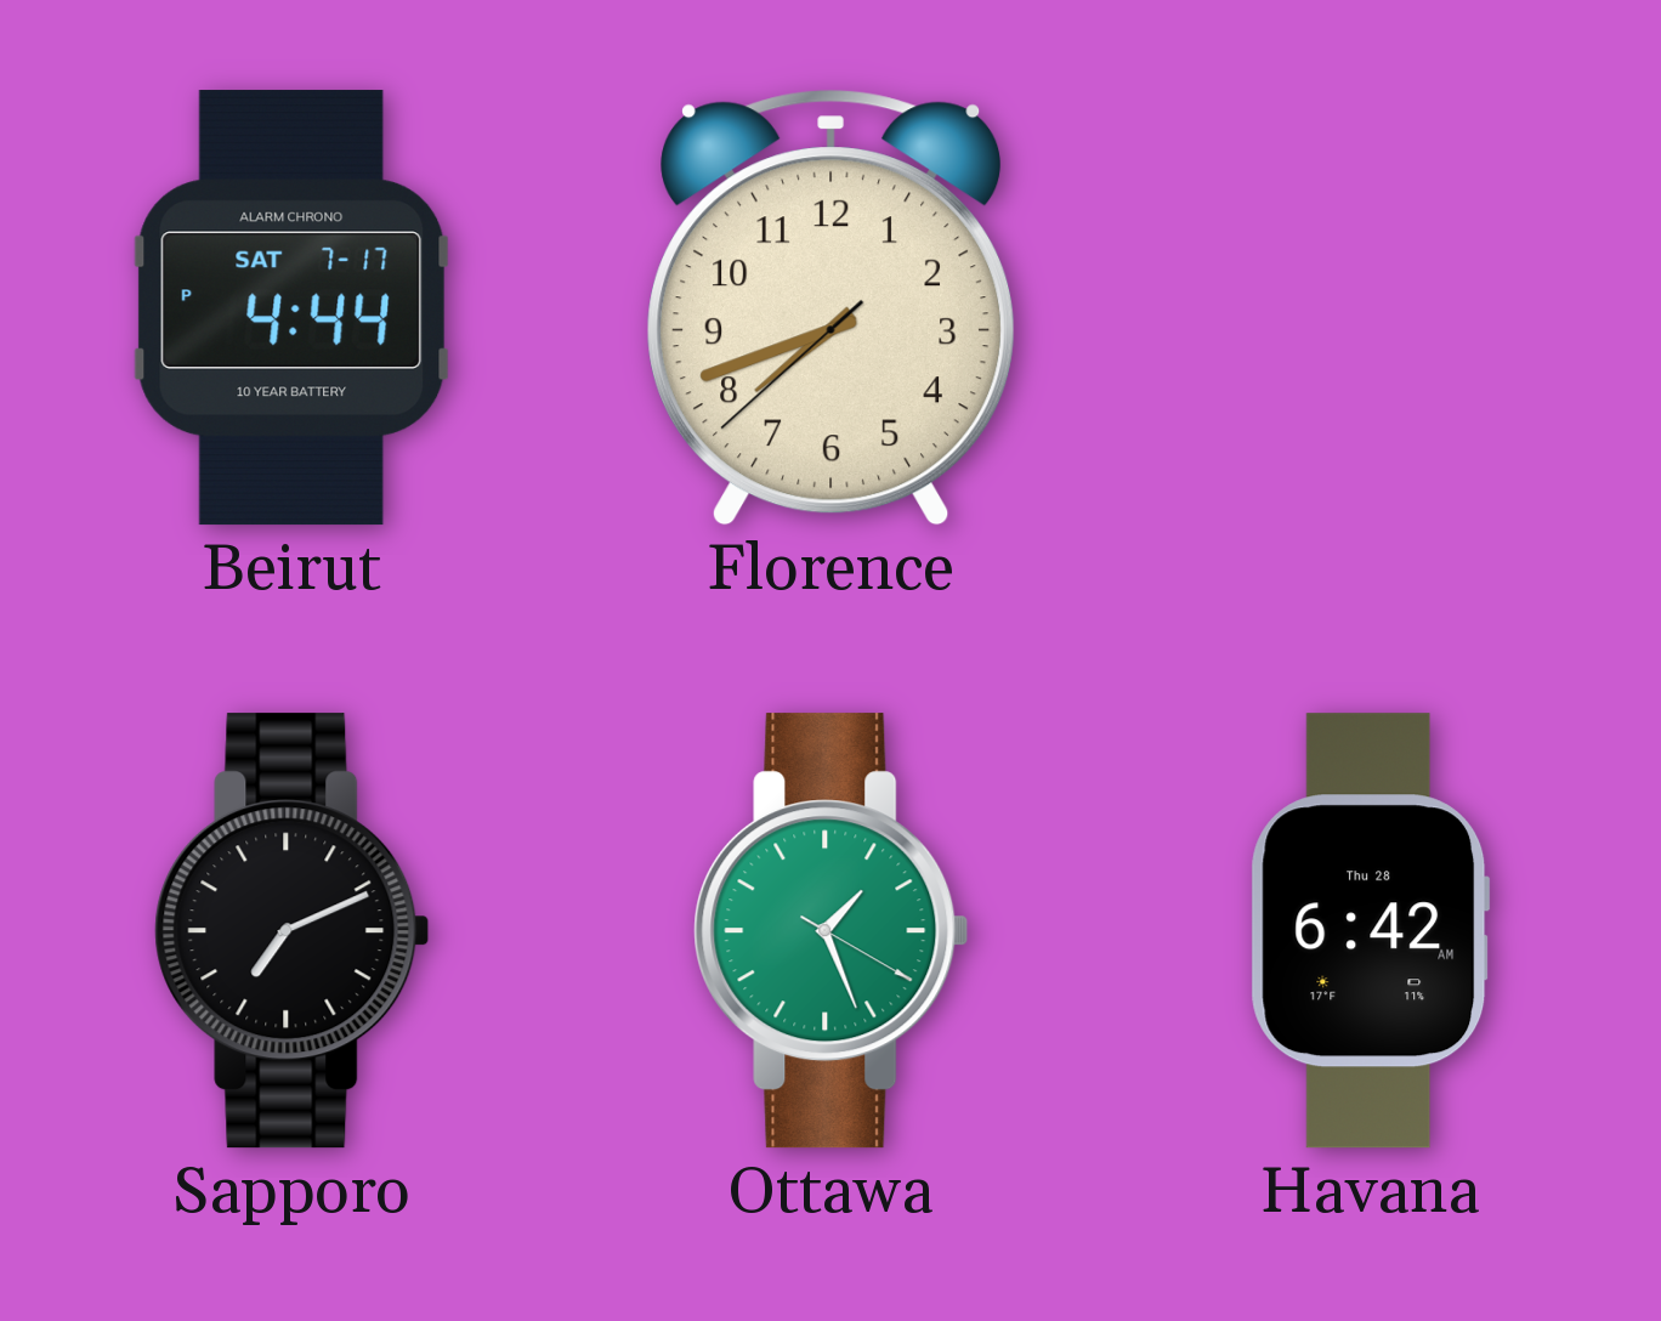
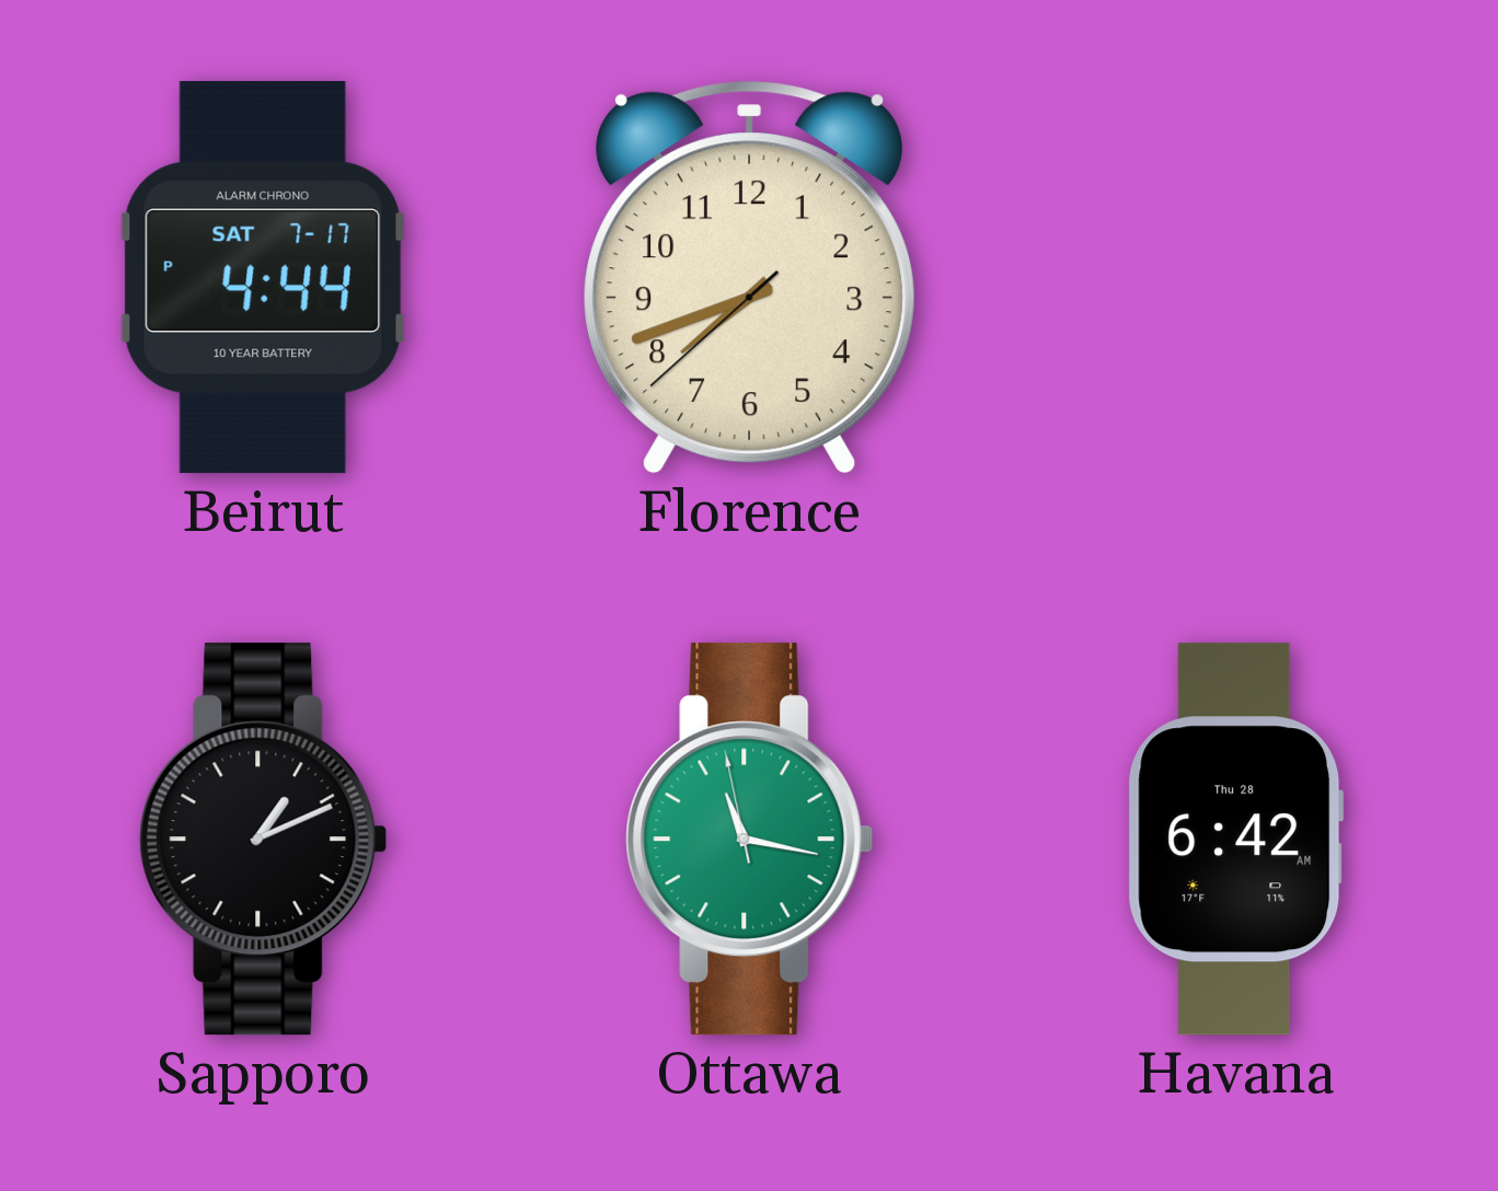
Sapporo: 7:11 -> 1:11 (264, 840)
Ottawa: 1:26 -> 11:16 (750, 840)
